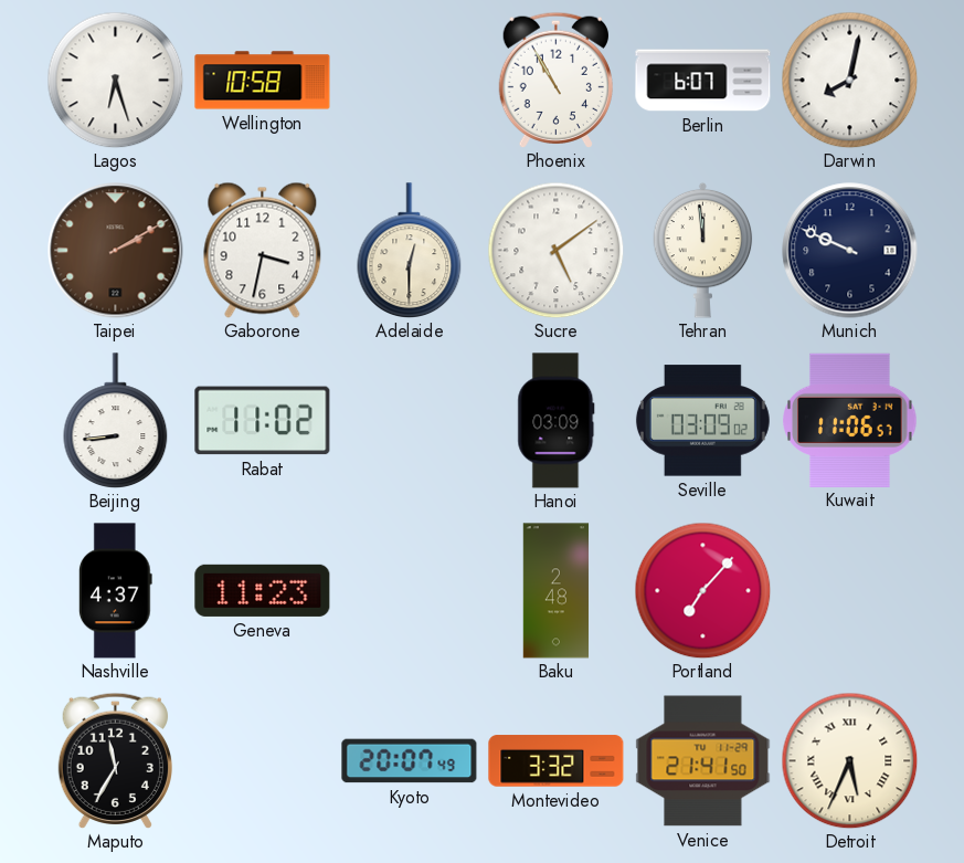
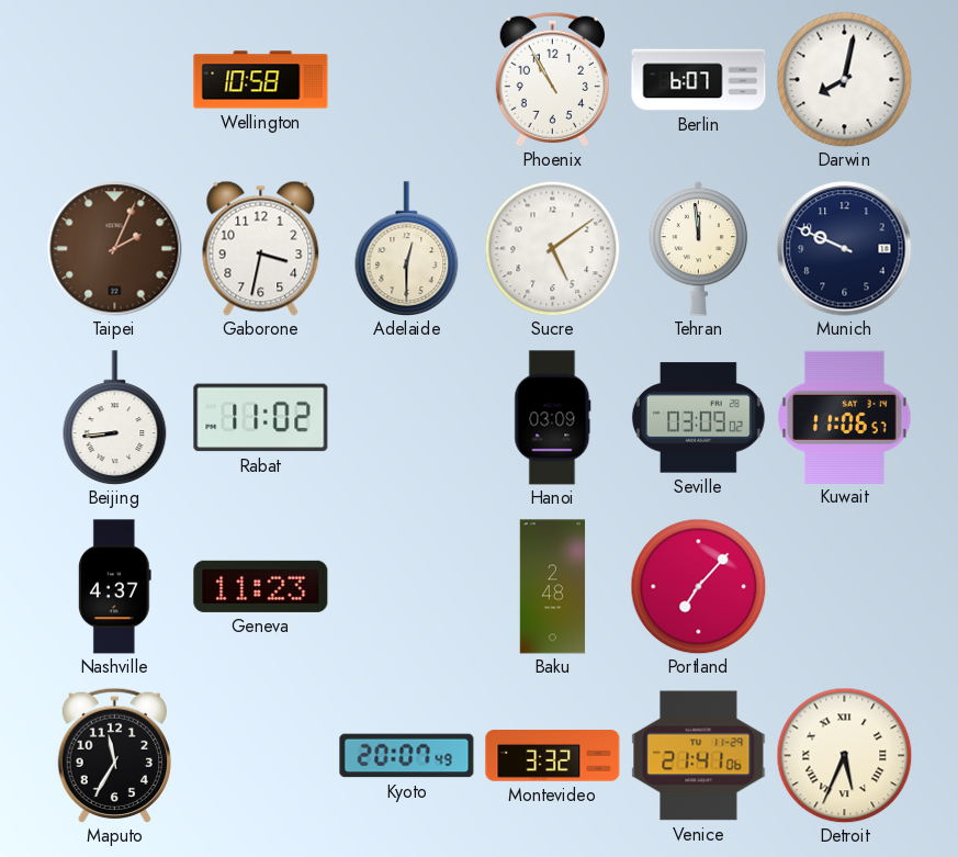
Lagos: 6:27 -> none (115, 80)
Taipei: 2:10 -> 2:04 (115, 249)
Venice: 21:41:50 -> 21:41:06 (699, 756)
